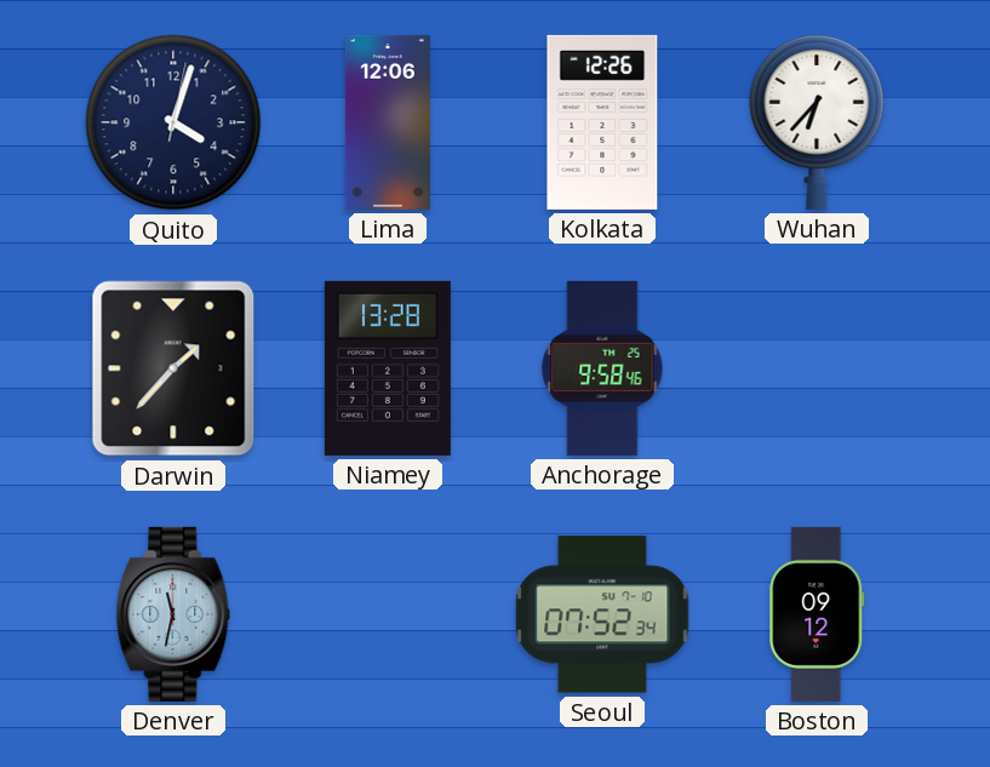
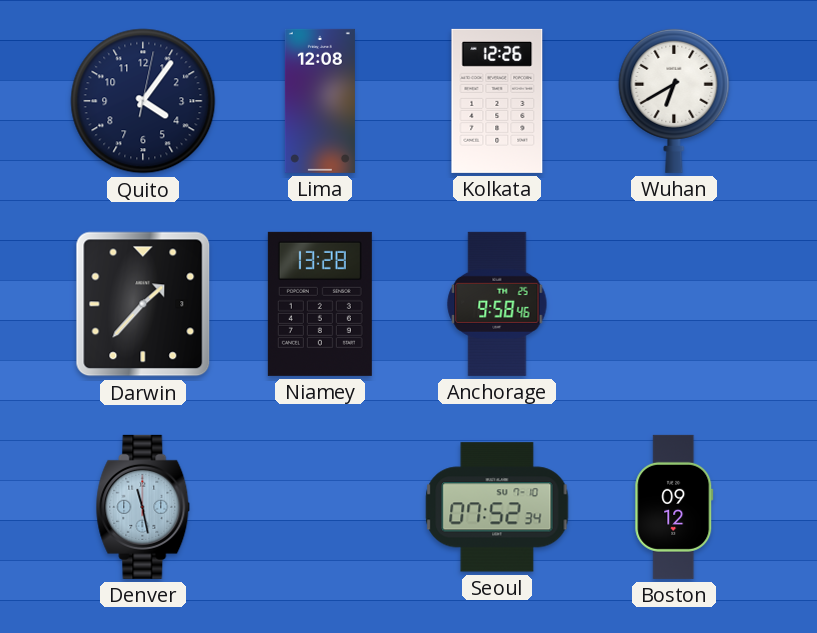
Quito: 4:03 -> 4:06 (143, 101)
Lima: 12:06 -> 12:08 (320, 101)
Wuhan: 6:37 -> 6:40 (674, 100)
Denver: 11:32 -> 11:28 (143, 507)
